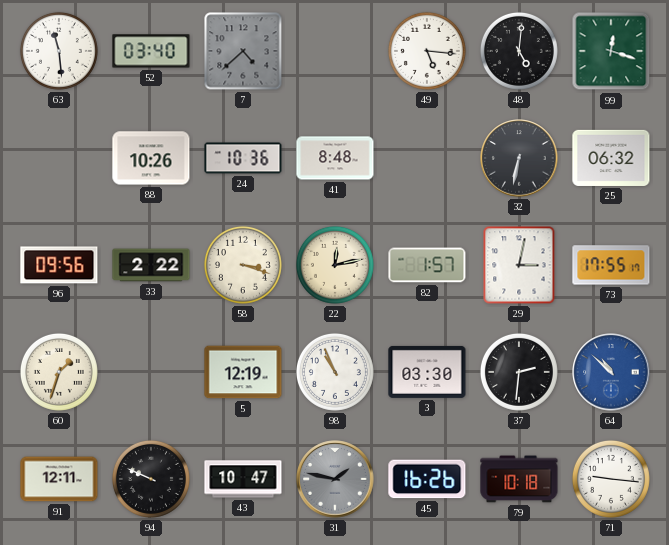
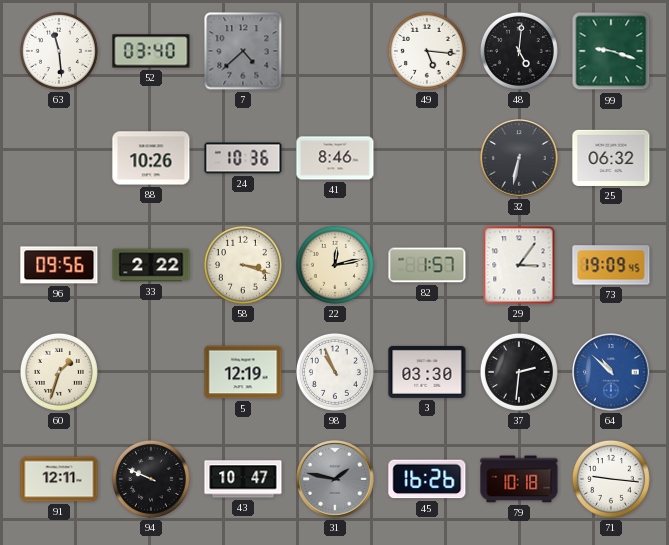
99: 12:18 -> 9:18 (611, 51)
41: 8:48 -> 8:46 (335, 158)
29: 3:02 -> 3:06 (519, 265)
73: 17:55 -> 19:09 (611, 265)
